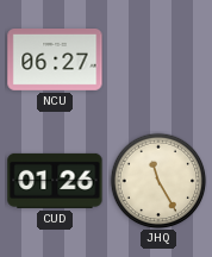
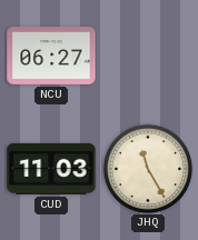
CUD: 01:26 -> 11:03 (51, 169)
